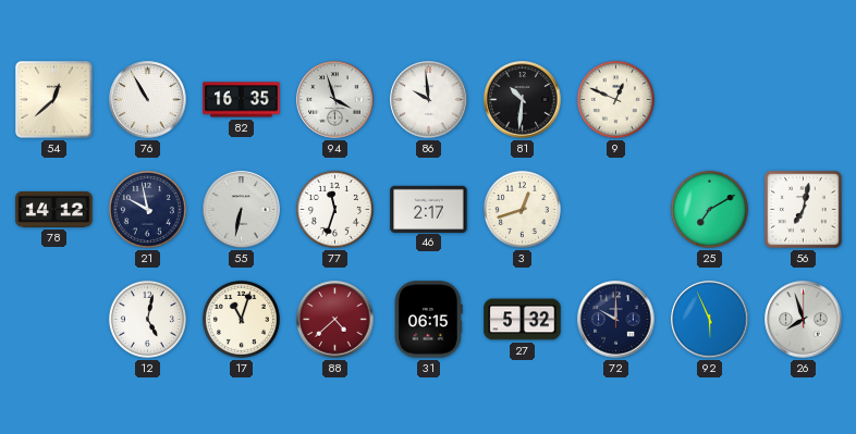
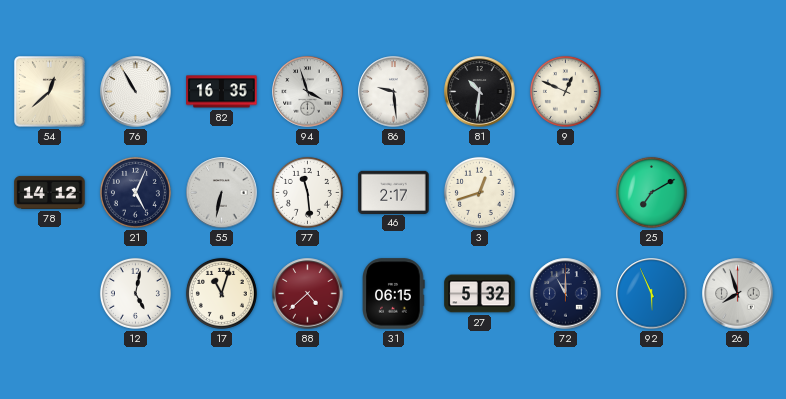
86: 9:59 -> 9:29 (394, 92)
21: 9:58 -> 5:04 (135, 192)
77: 11:33 -> 11:29 (307, 192)
56: 7:02 -> none (804, 210)
72: 10:00 -> 11:00 (566, 294)
